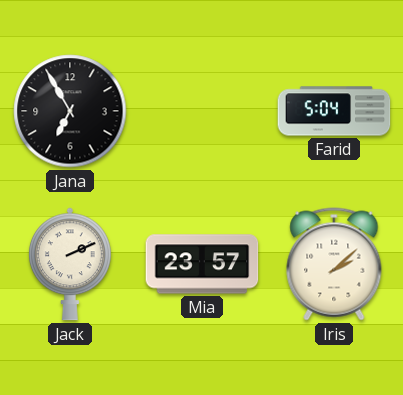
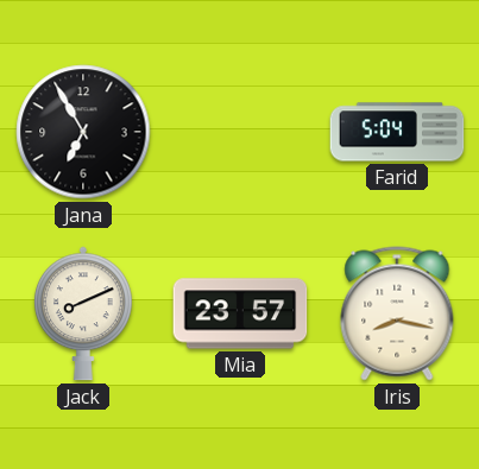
Jack: 2:11 -> 8:11 (83, 313)
Iris: 2:08 -> 8:17 (397, 313)
